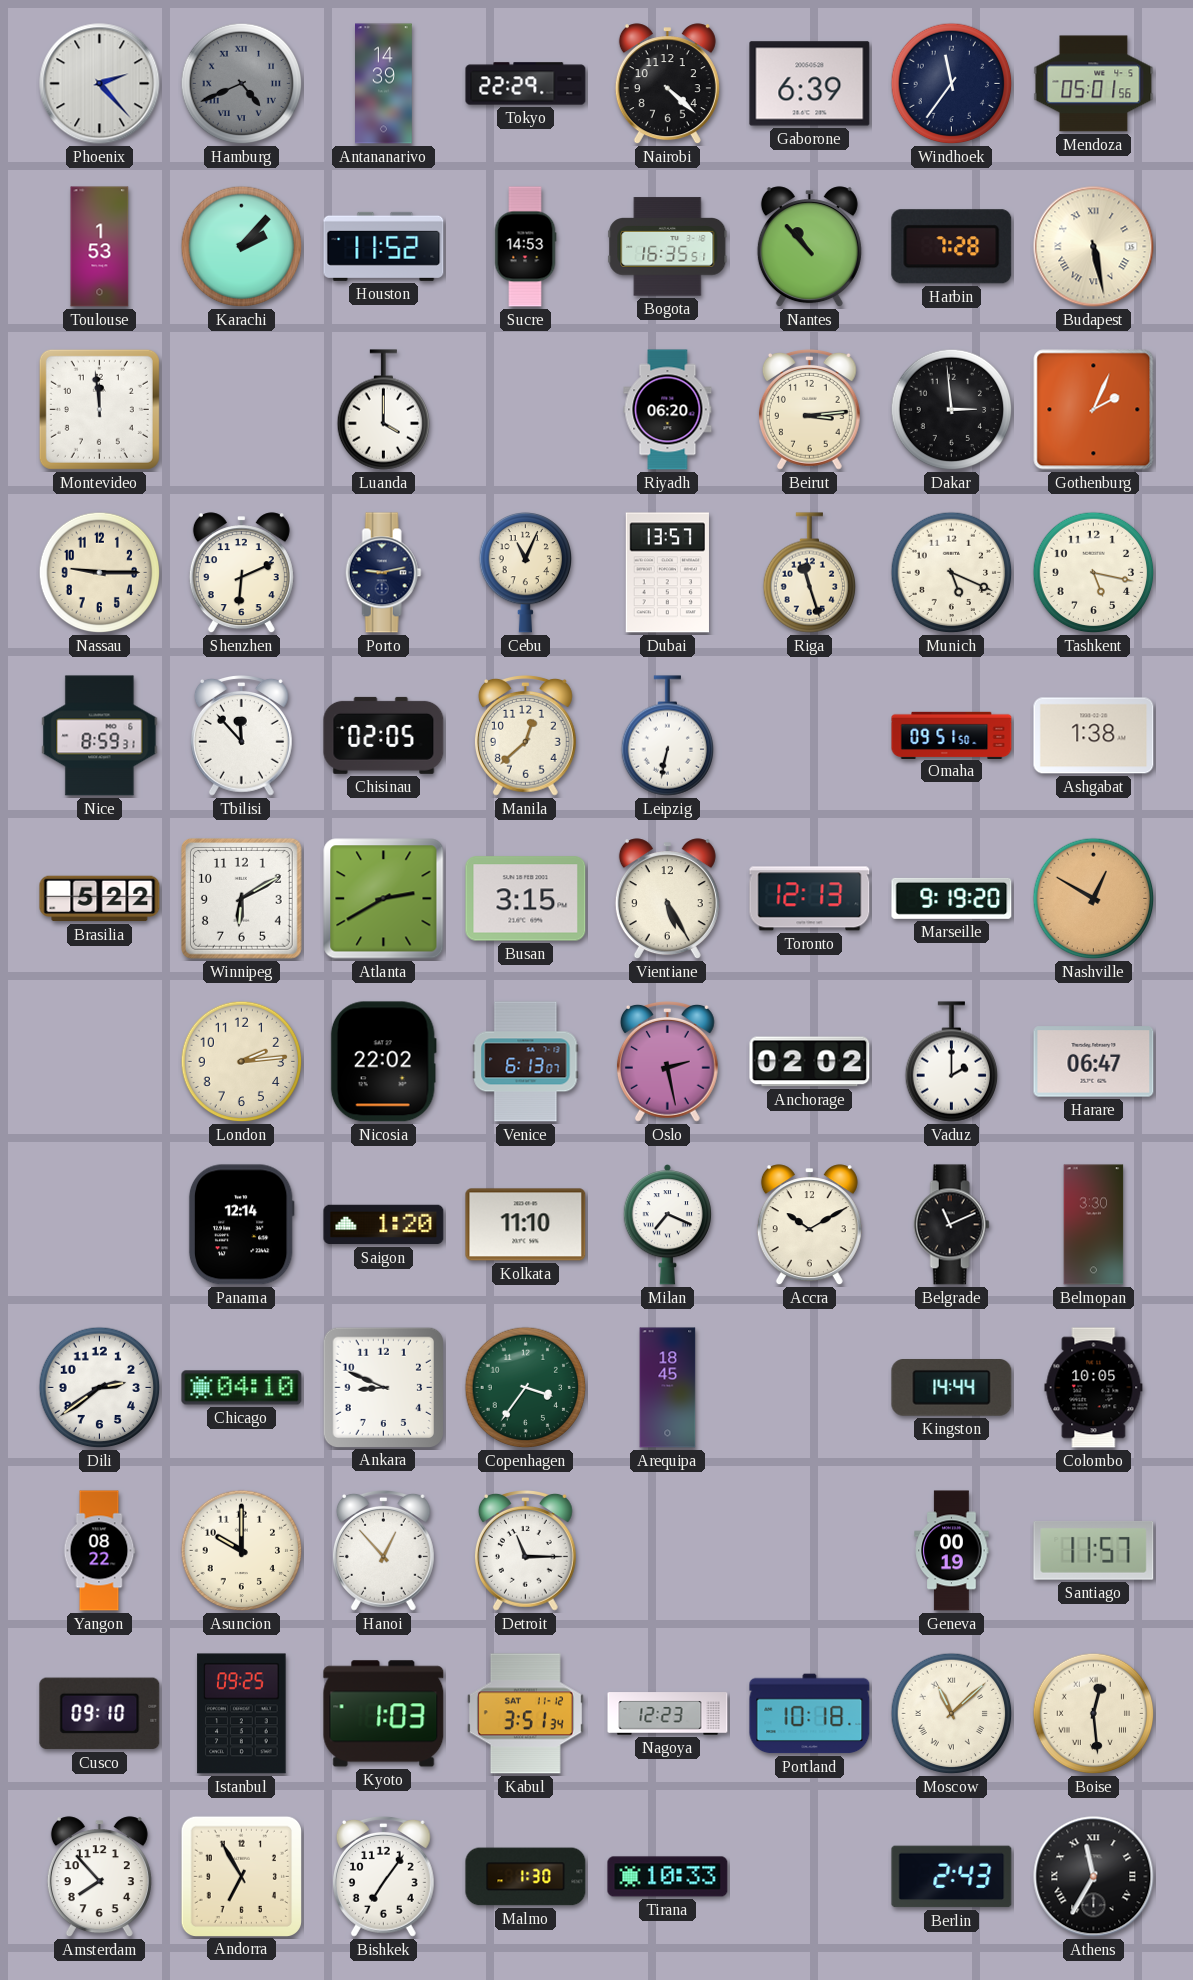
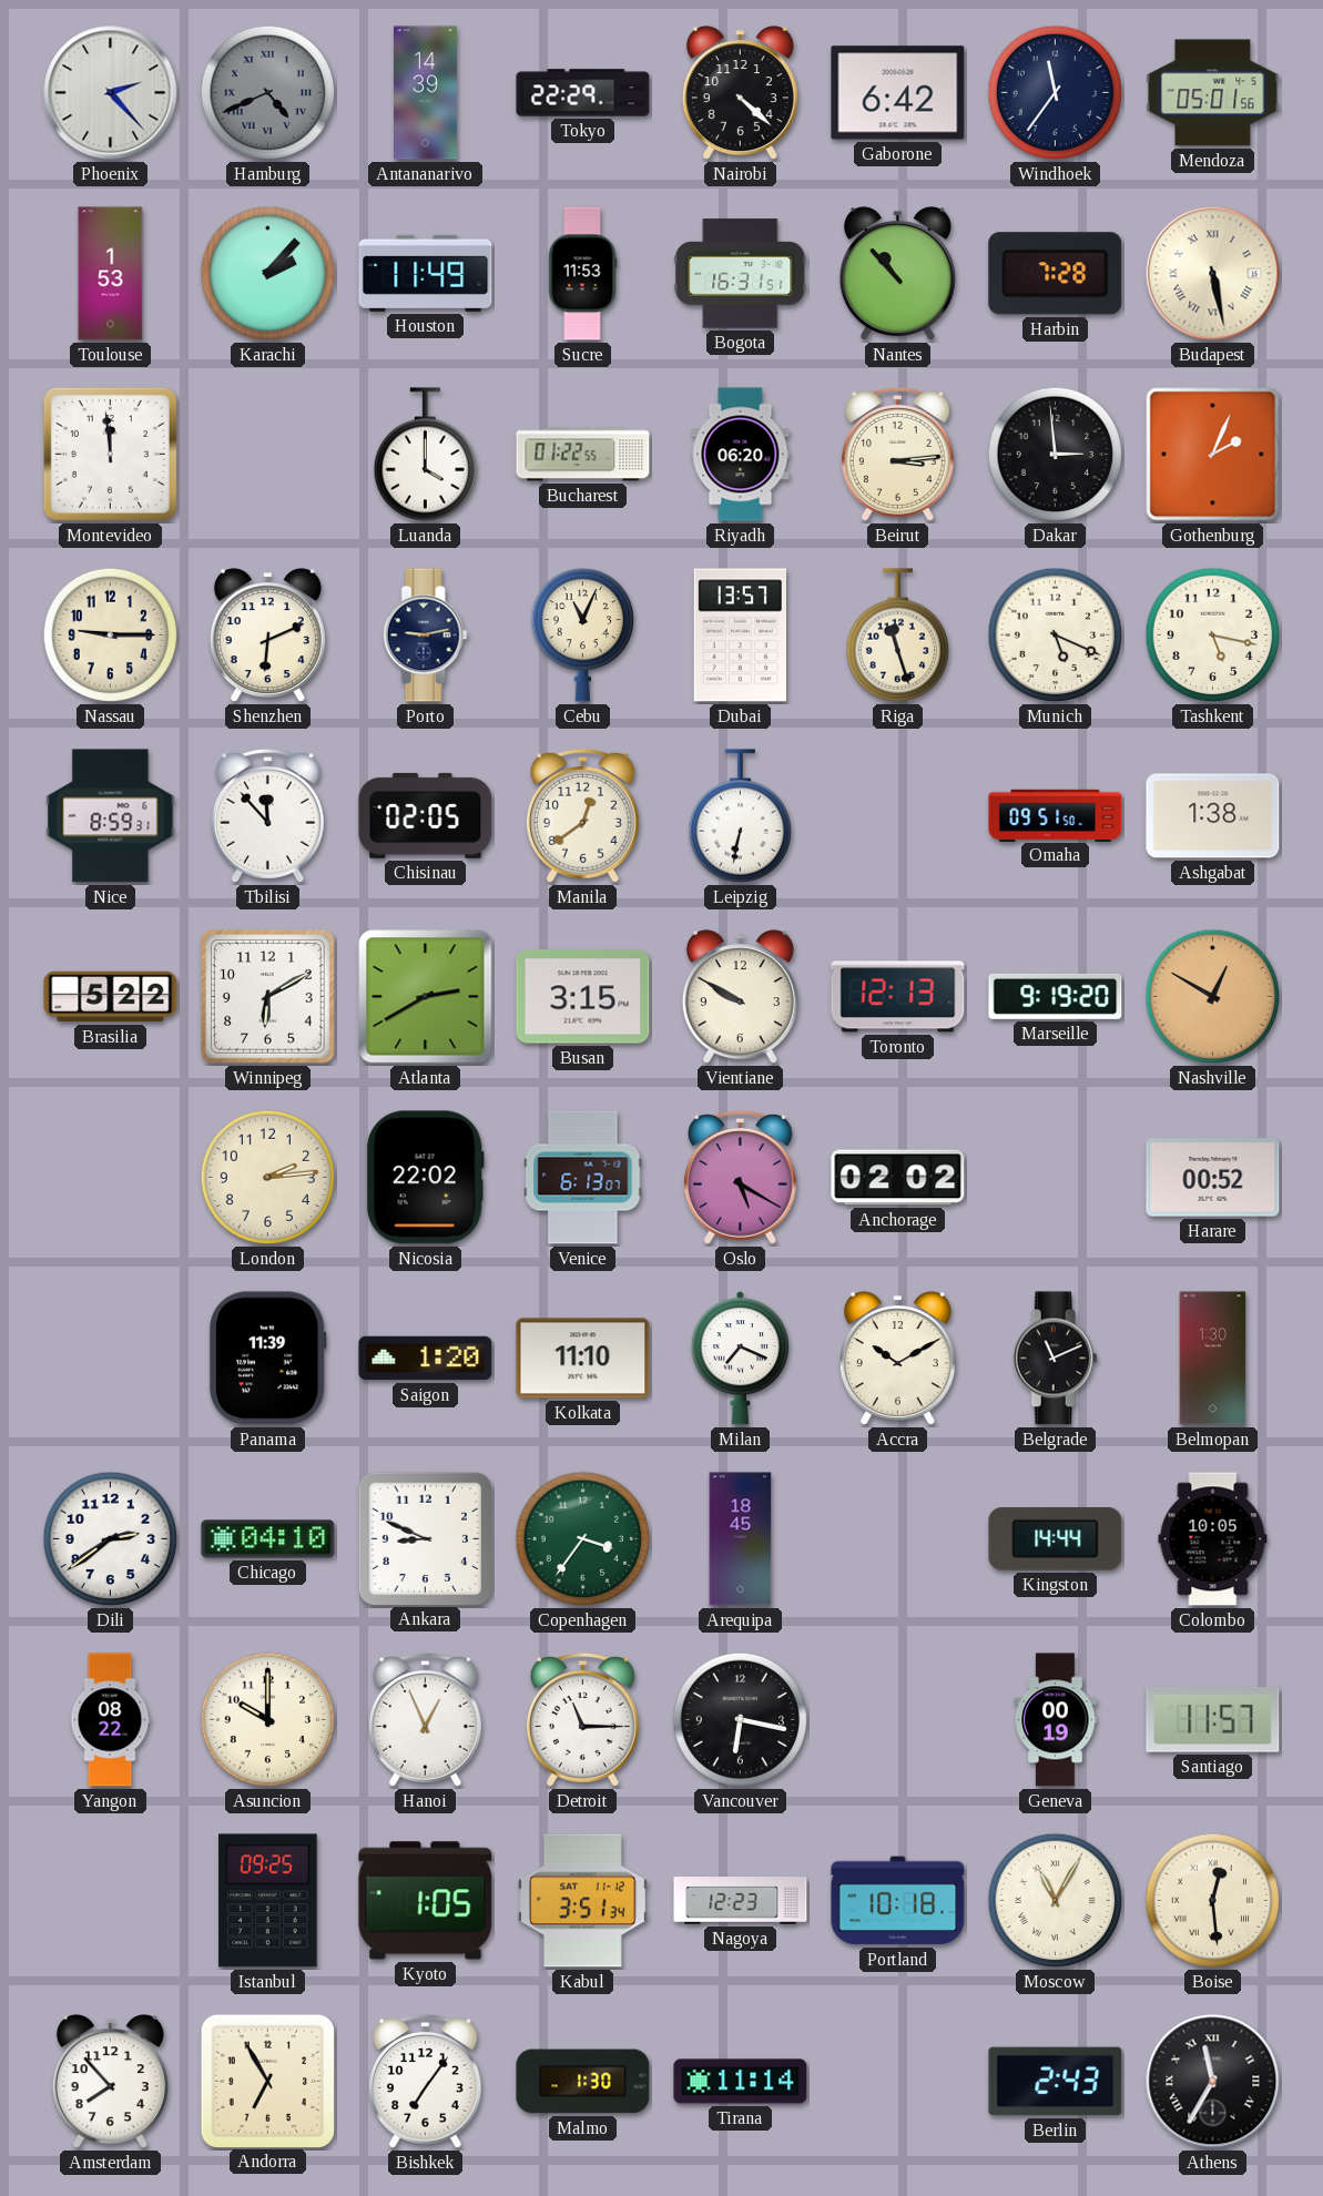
Gaborone: 6:39 -> 6:42 (898, 93)
Houston: 11:52 -> 11:49 (426, 273)
Sucre: 14:53 -> 11:53 (582, 274)
Bogota: 16:35 -> 16:31 (741, 274)
Bucharest: none -> 01:22 (583, 455)
Manila: 12:38 -> 12:39 (582, 816)
Vientiane: 5:25 -> 9:50 (740, 997)
Oslo: 2:28 -> 5:20 (740, 1178)
Vaduz: 2:00 -> none (951, 1062)
Harare: 06:47 -> 00:52 (1213, 1178)
Panama: 12:14 -> 11:39 (267, 1359)
Belmopan: 3:30 -> 1:30 (1213, 1359)
Hanoi: 12:53 -> 12:56 (425, 1720)
Vancouver: none -> 6:17 (741, 1720)
Cusco: 09:10 -> none (100, 1714)
Kyoto: 1:03 -> 1:05 (426, 1901)
Moscow: 11:08 -> 11:05 (1056, 1901)
Tirana: 10:33 -> 11:14 (741, 2082)
